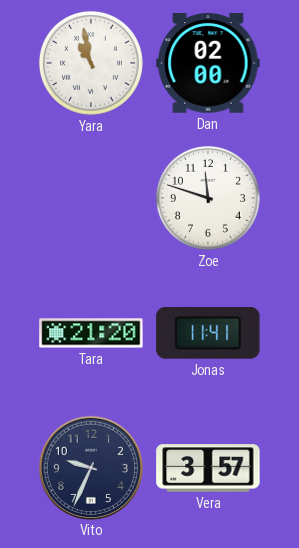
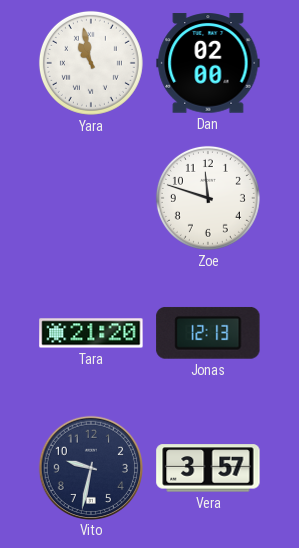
Jonas: 11:41 -> 12:13 (208, 333)
Vito: 9:34 -> 9:32 (90, 467)
